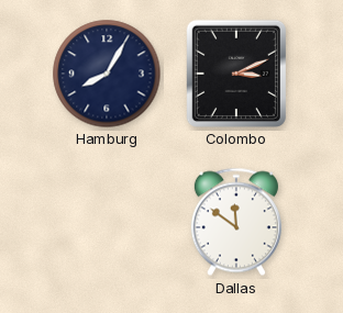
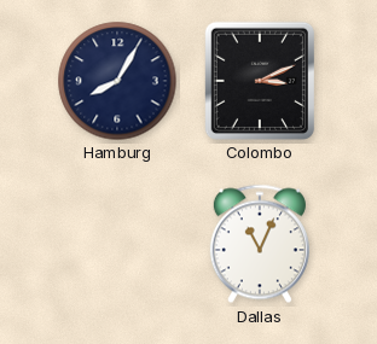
Dallas: 11:51 -> 11:04 (260, 244)
